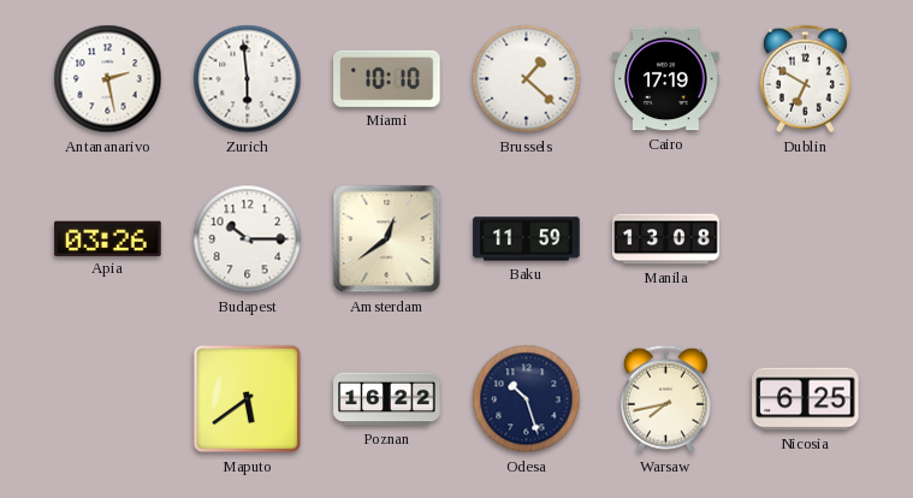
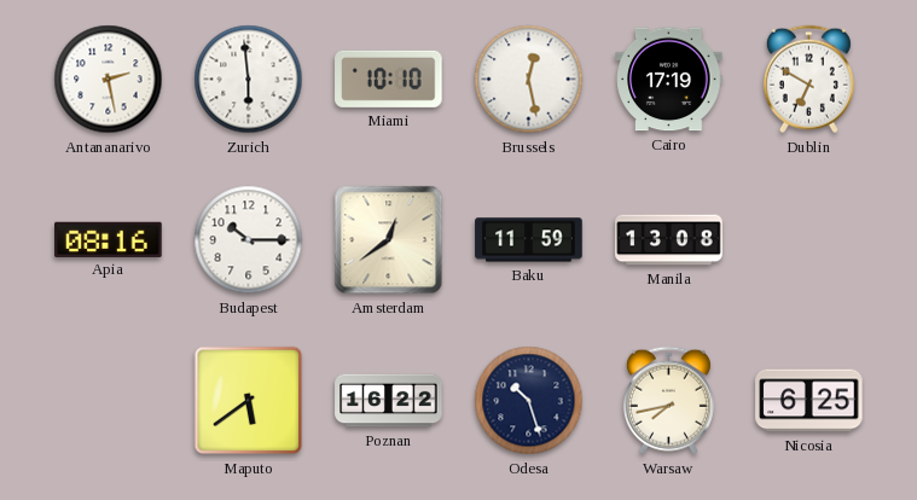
Brussels: 1:22 -> 12:28 (529, 80)
Apia: 03:26 -> 08:16 (109, 239)
